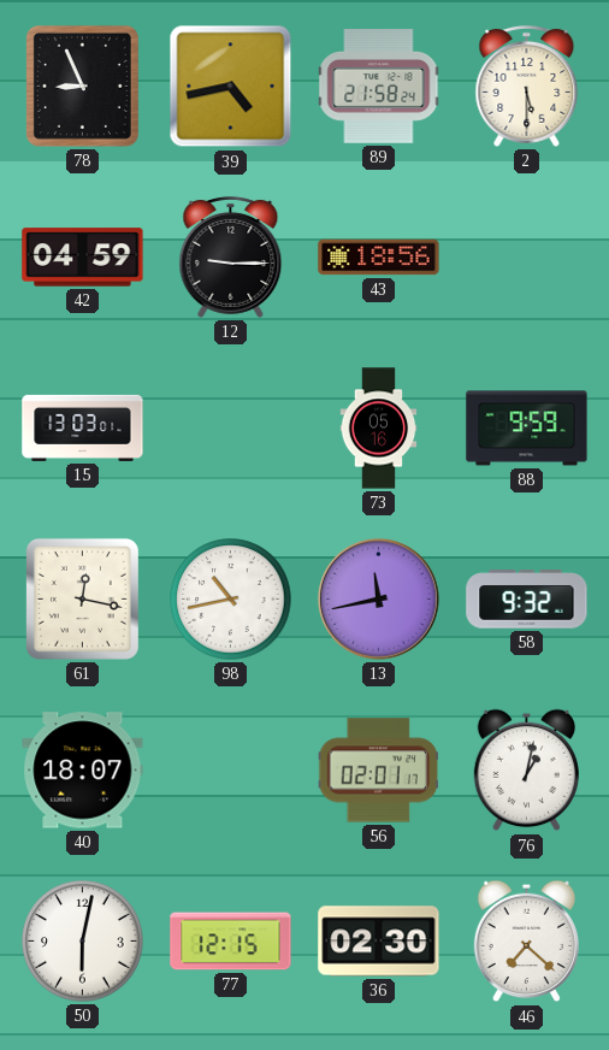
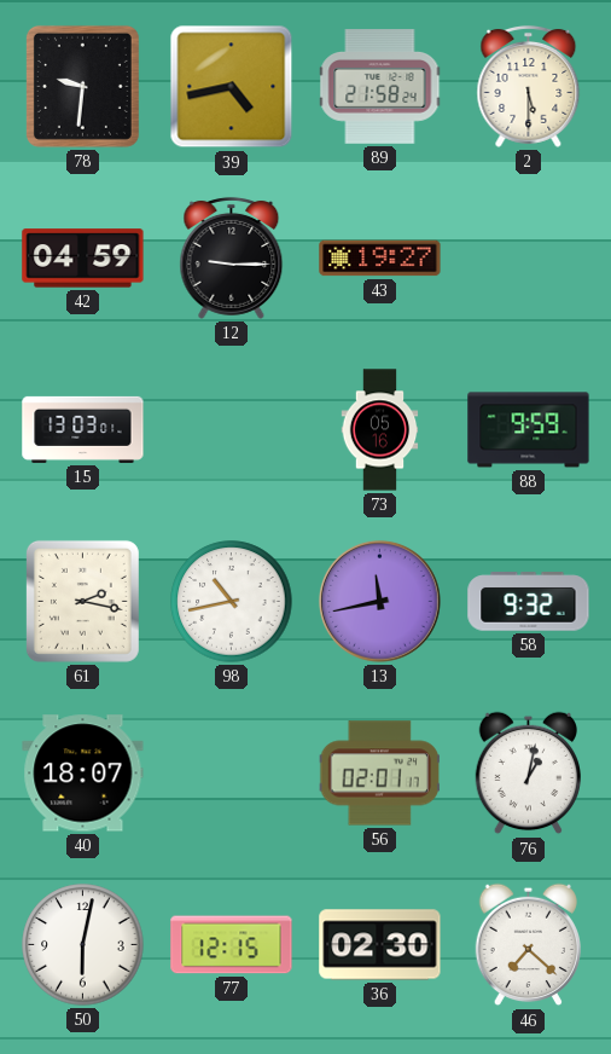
78: 8:56 -> 9:31 (82, 86)
43: 18:56 -> 19:27 (380, 259)
61: 12:17 -> 2:17 (82, 601)
